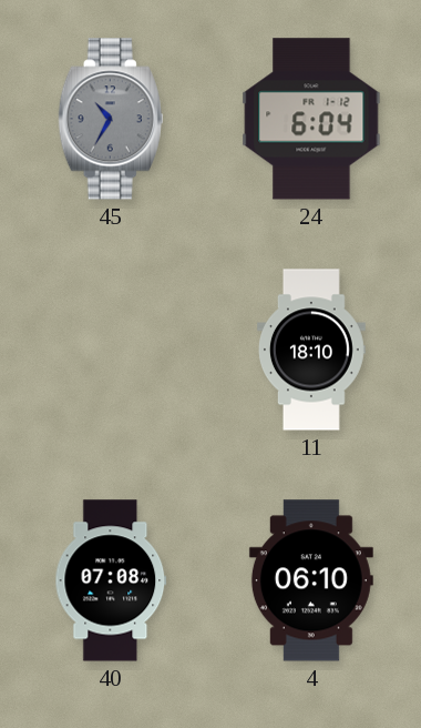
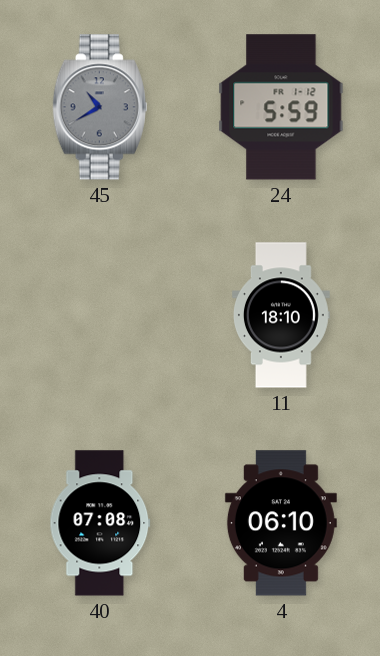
45: 10:35 -> 10:40 (100, 107)
24: 6:04 -> 5:59 (281, 107)
